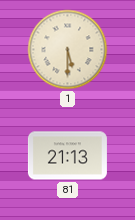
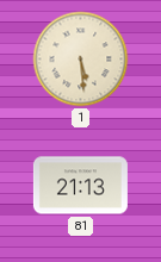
1: 5:30 -> 5:29 (81, 60)
